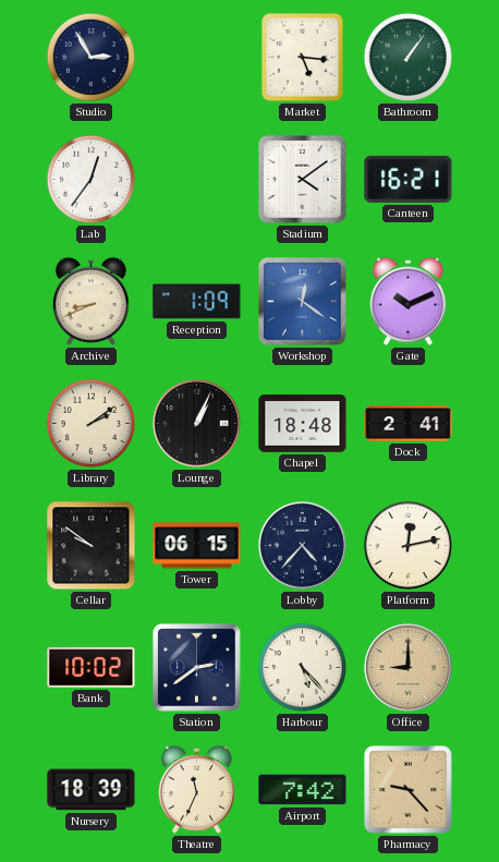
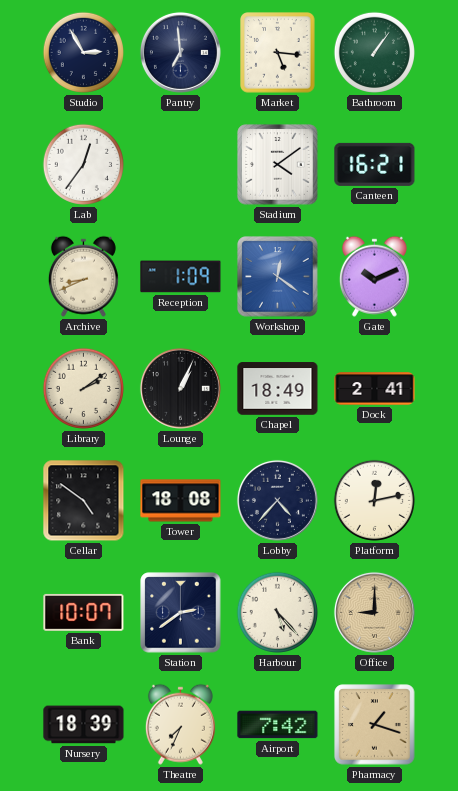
Pantry: none -> 6:59 (180, 52)
Chapel: 18:48 -> 18:49 (278, 389)
Cellar: 9:51 -> 4:51 (84, 501)
Tower: 06:15 -> 18:08 (181, 501)
Bank: 10:02 -> 10:07 (84, 612)
Theatre: 11:34 -> 7:34 (180, 724)
Pharmacy: 9:23 -> 1:18 (375, 725)
